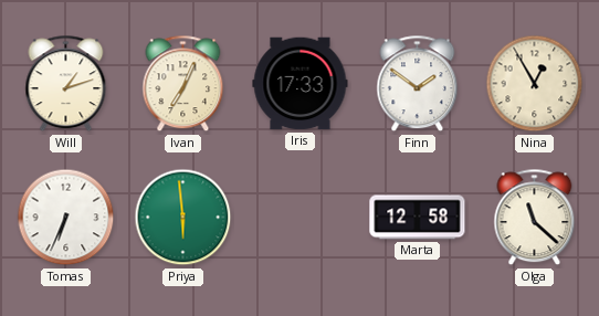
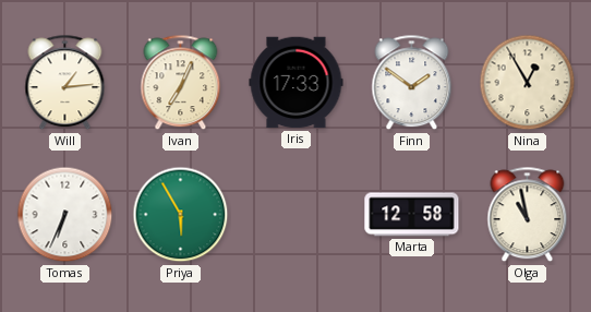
Will: 1:12 -> 1:14 (65, 83)
Priya: 5:59 -> 5:55 (181, 215)
Olga: 11:22 -> 10:58 (528, 215)
